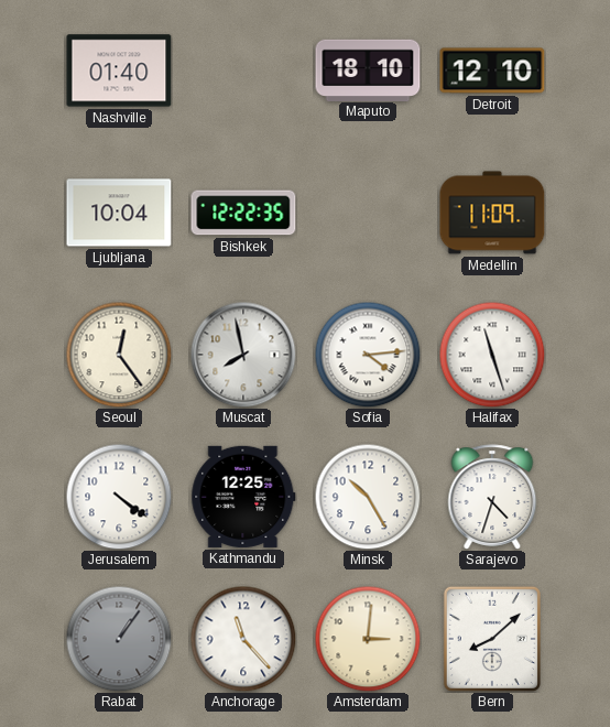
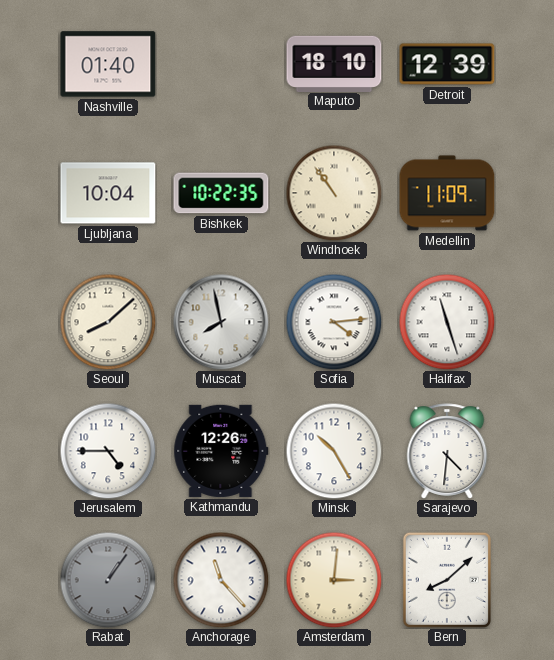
Detroit: 12:10 -> 12:39 (447, 64)
Bishkek: 12:22 -> 10:22 (221, 193)
Windhoek: none -> 10:54 (334, 193)
Seoul: 12:24 -> 8:08 (108, 322)
Jerusalem: 4:21 -> 4:45 (108, 451)
Kathmandu: 12:25 -> 12:26 (221, 451)
Sarajevo: 4:33 -> 4:31 (447, 451)
